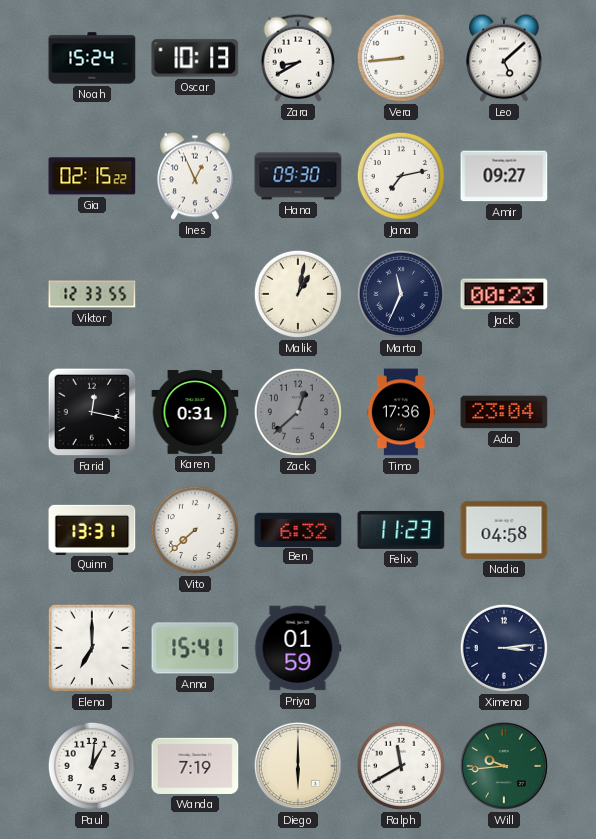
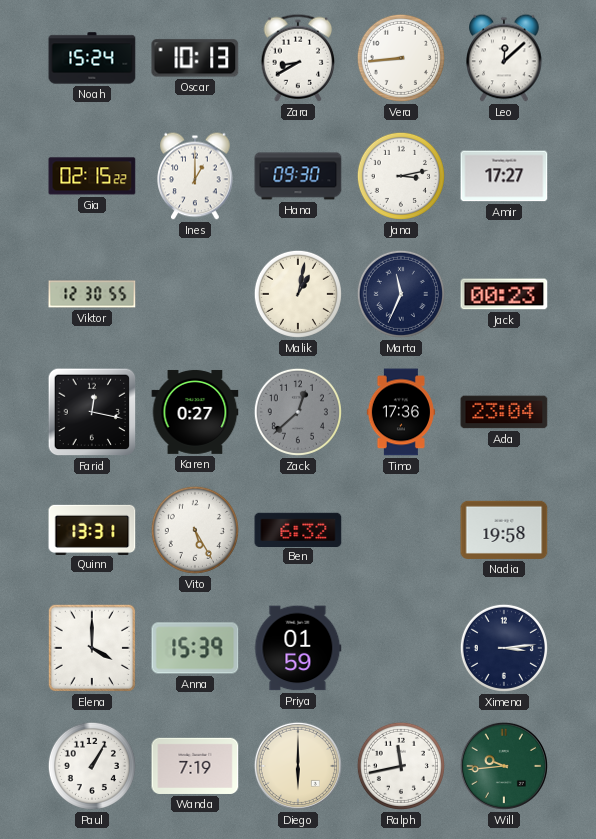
Leo: 5:08 -> 12:08 (504, 58)
Ines: 12:56 -> 1:00 (195, 176)
Jana: 7:13 -> 3:13 (401, 176)
Amir: 09:27 -> 17:27 (504, 176)
Viktor: 12:33 -> 12:30 (92, 294)
Karen: 0:31 -> 0:27 (195, 412)
Vito: 7:38 -> 5:25 (195, 530)
Felix: 11:23 -> none (401, 530)
Nadia: 04:58 -> 19:58 (504, 530)
Elena: 7:00 -> 4:00 (92, 648)
Anna: 15:41 -> 15:39 (195, 648)
Paul: 1:01 -> 1:05 (92, 766)
Ralph: 11:40 -> 11:43 (401, 766)
